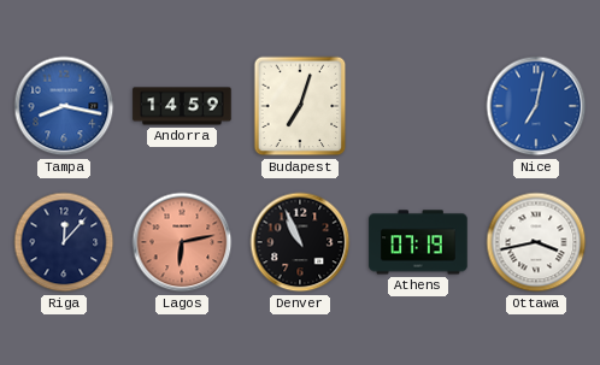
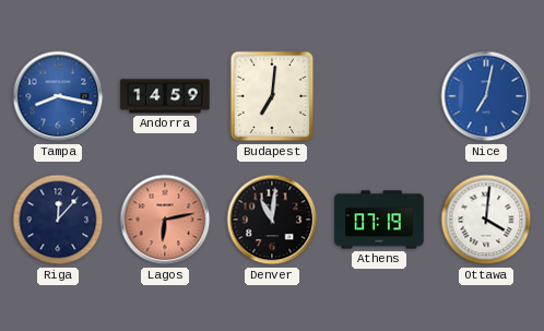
Budapest: 7:03 -> 7:01 (272, 96)
Denver: 10:56 -> 11:01 (272, 220)
Ottawa: 3:43 -> 4:01 (486, 220)
